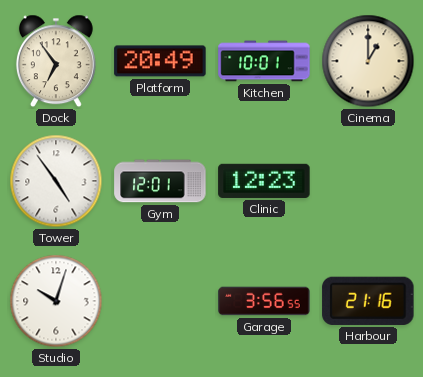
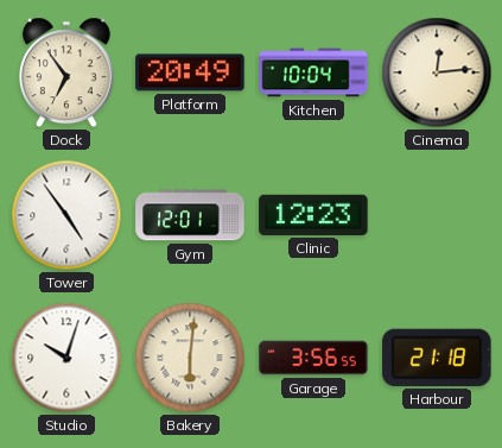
Kitchen: 10:01 -> 10:04 (313, 72)
Cinema: 1:00 -> 12:14 (437, 72)
Bakery: none -> 6:01 (190, 358)
Harbour: 21:16 -> 21:18 (437, 358)
